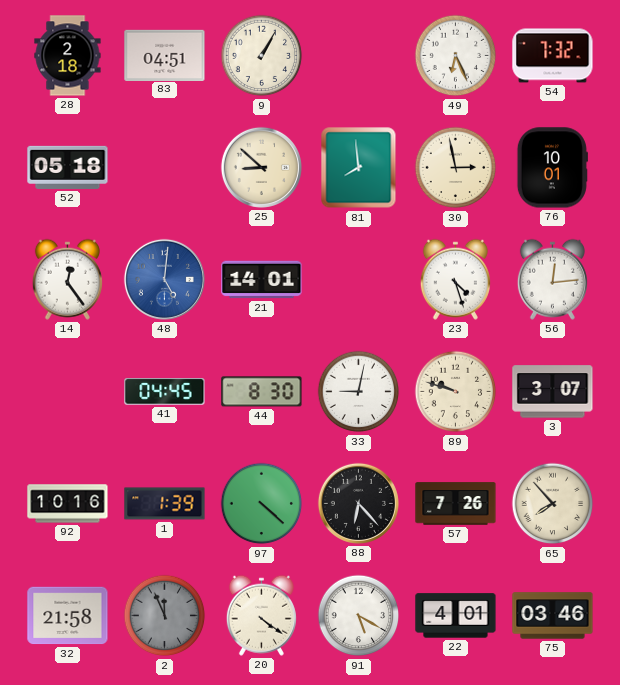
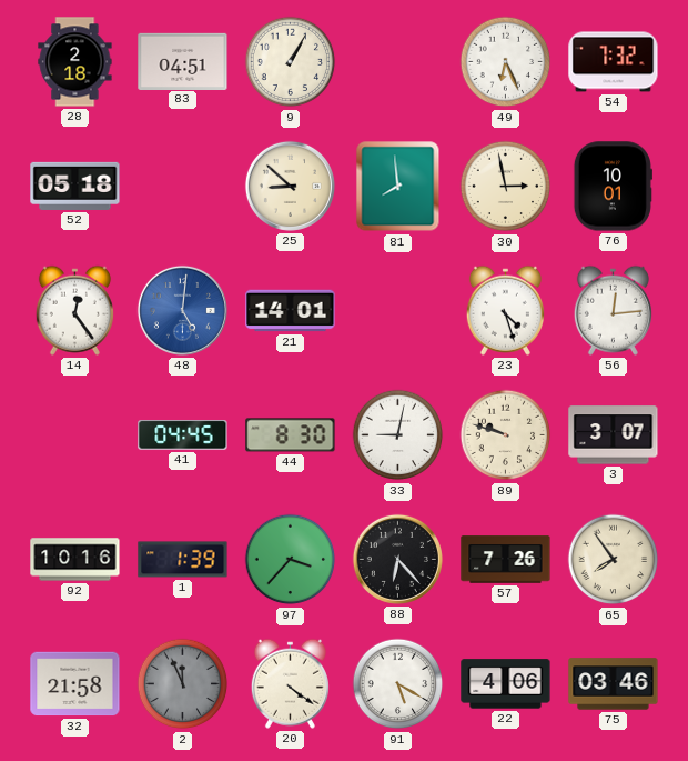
97: 4:22 -> 3:37 (291, 560)
65: 7:53 -> 7:54 (614, 560)
22: 4:01 -> 4:06 (506, 684)
